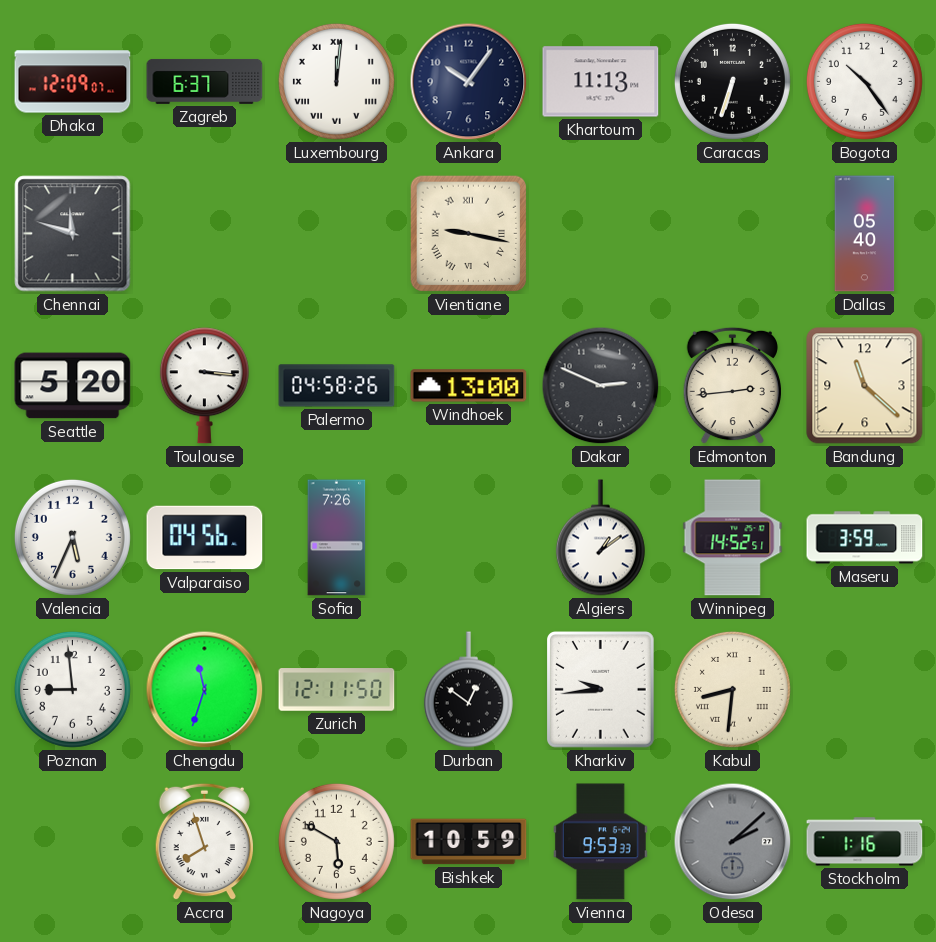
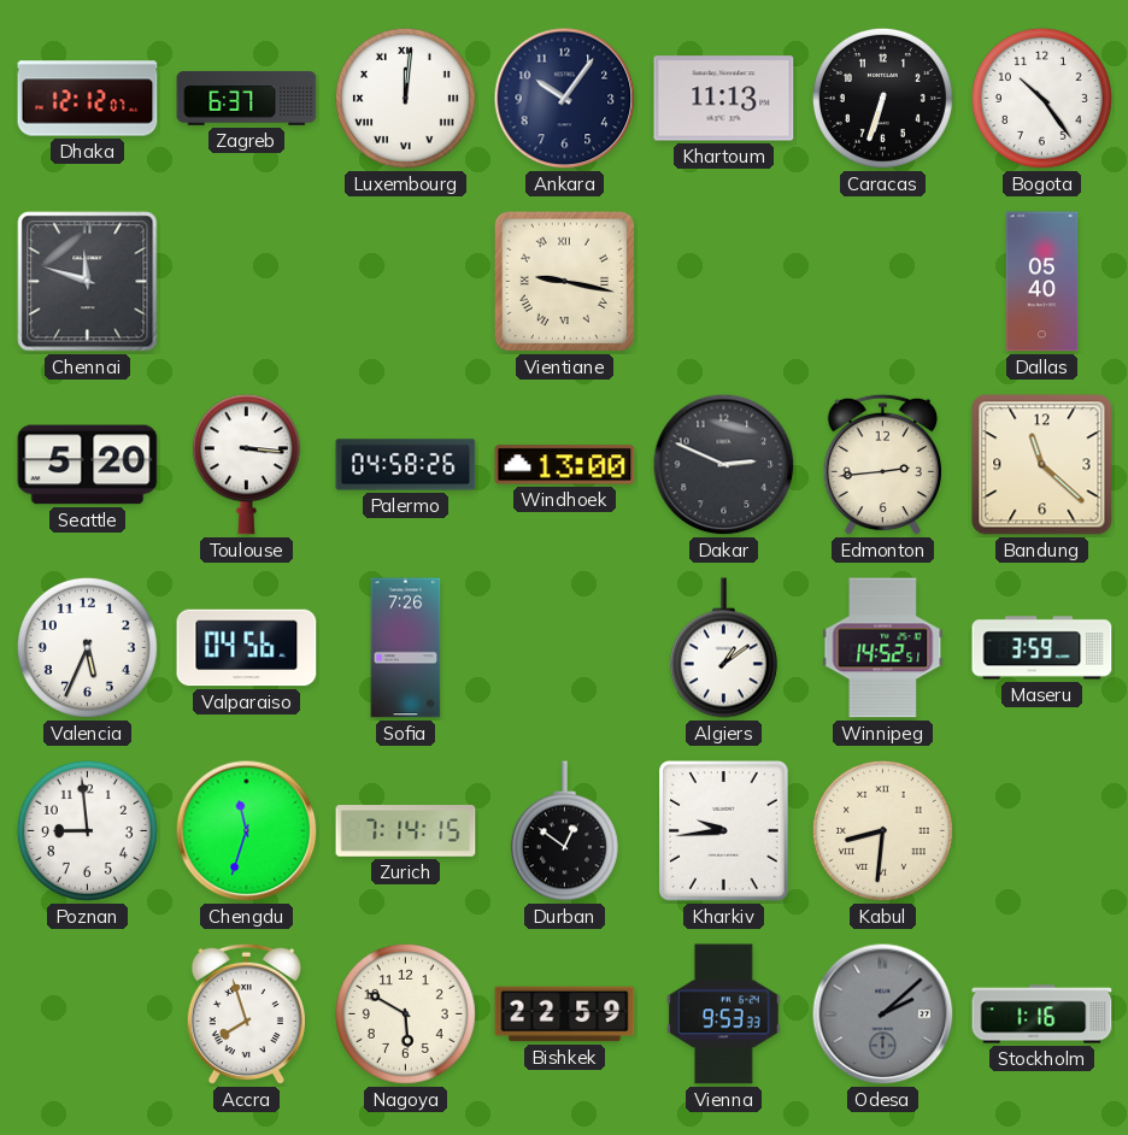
Dhaka: 12:09 -> 12:12 (88, 99)
Zurich: 12:11 -> 7:14 (406, 831)
Bishkek: 10:59 -> 22:59 (565, 1015)
